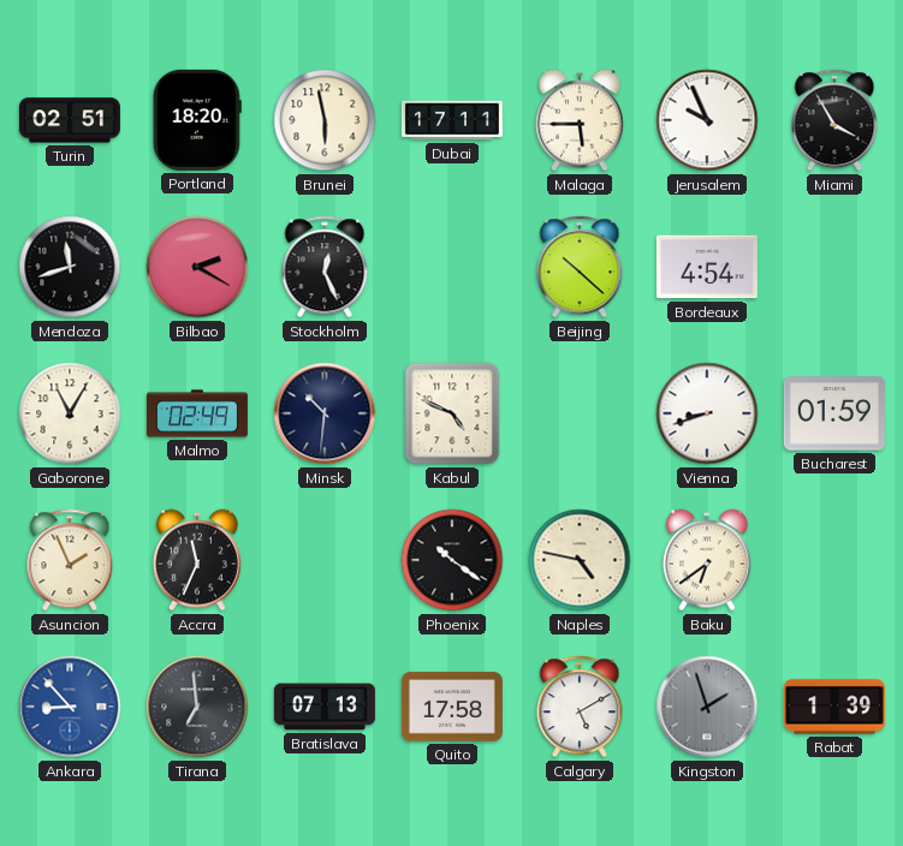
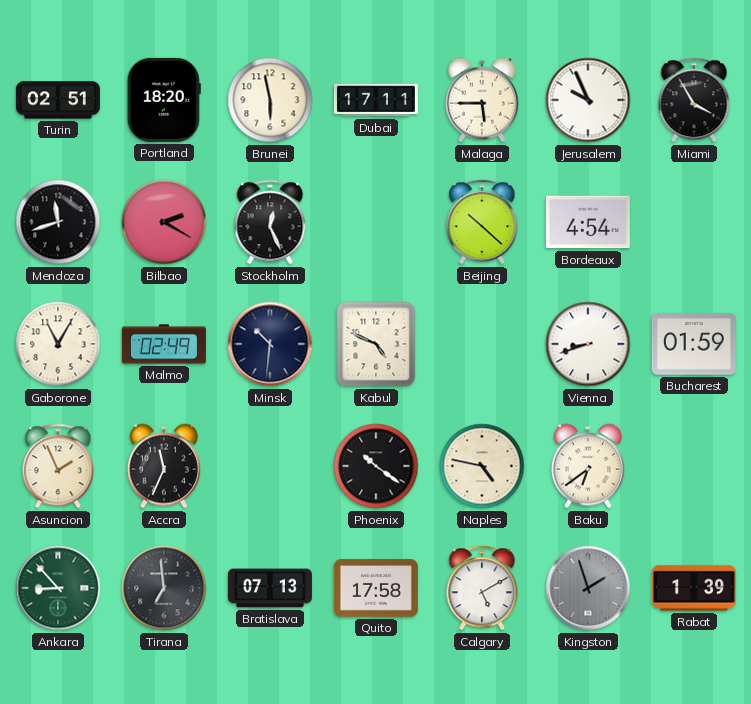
Ankara dial: blue -> green (58, 588)
